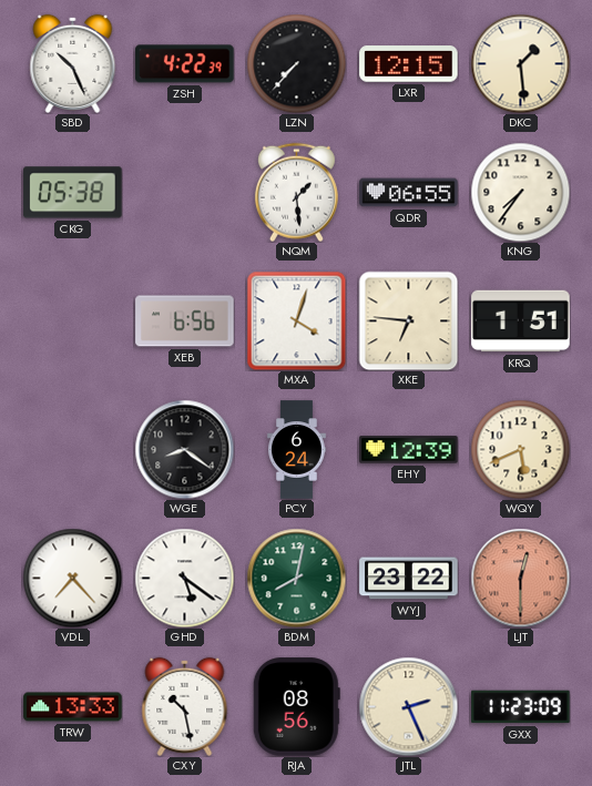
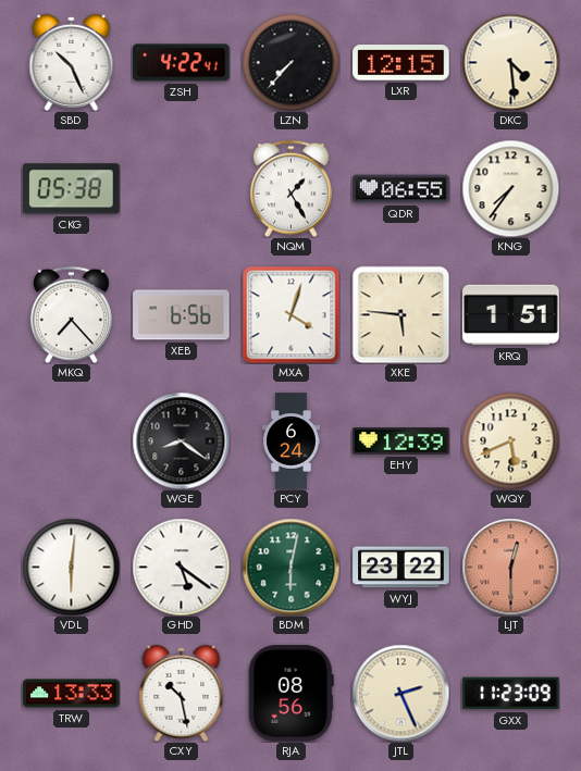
ZSH: 4:22:39 -> 4:22:41 (182, 63)
DKC: 1:29 -> 4:29 (510, 62)
NQM: 1:29 -> 1:25 (290, 188)
MKQ: none -> 7:23 (71, 314)
XKE: 6:46 -> 5:46 (400, 314)
VDL: 7:23 -> 6:01 (71, 567)
BDM: 8:02 -> 6:02 (290, 567)
